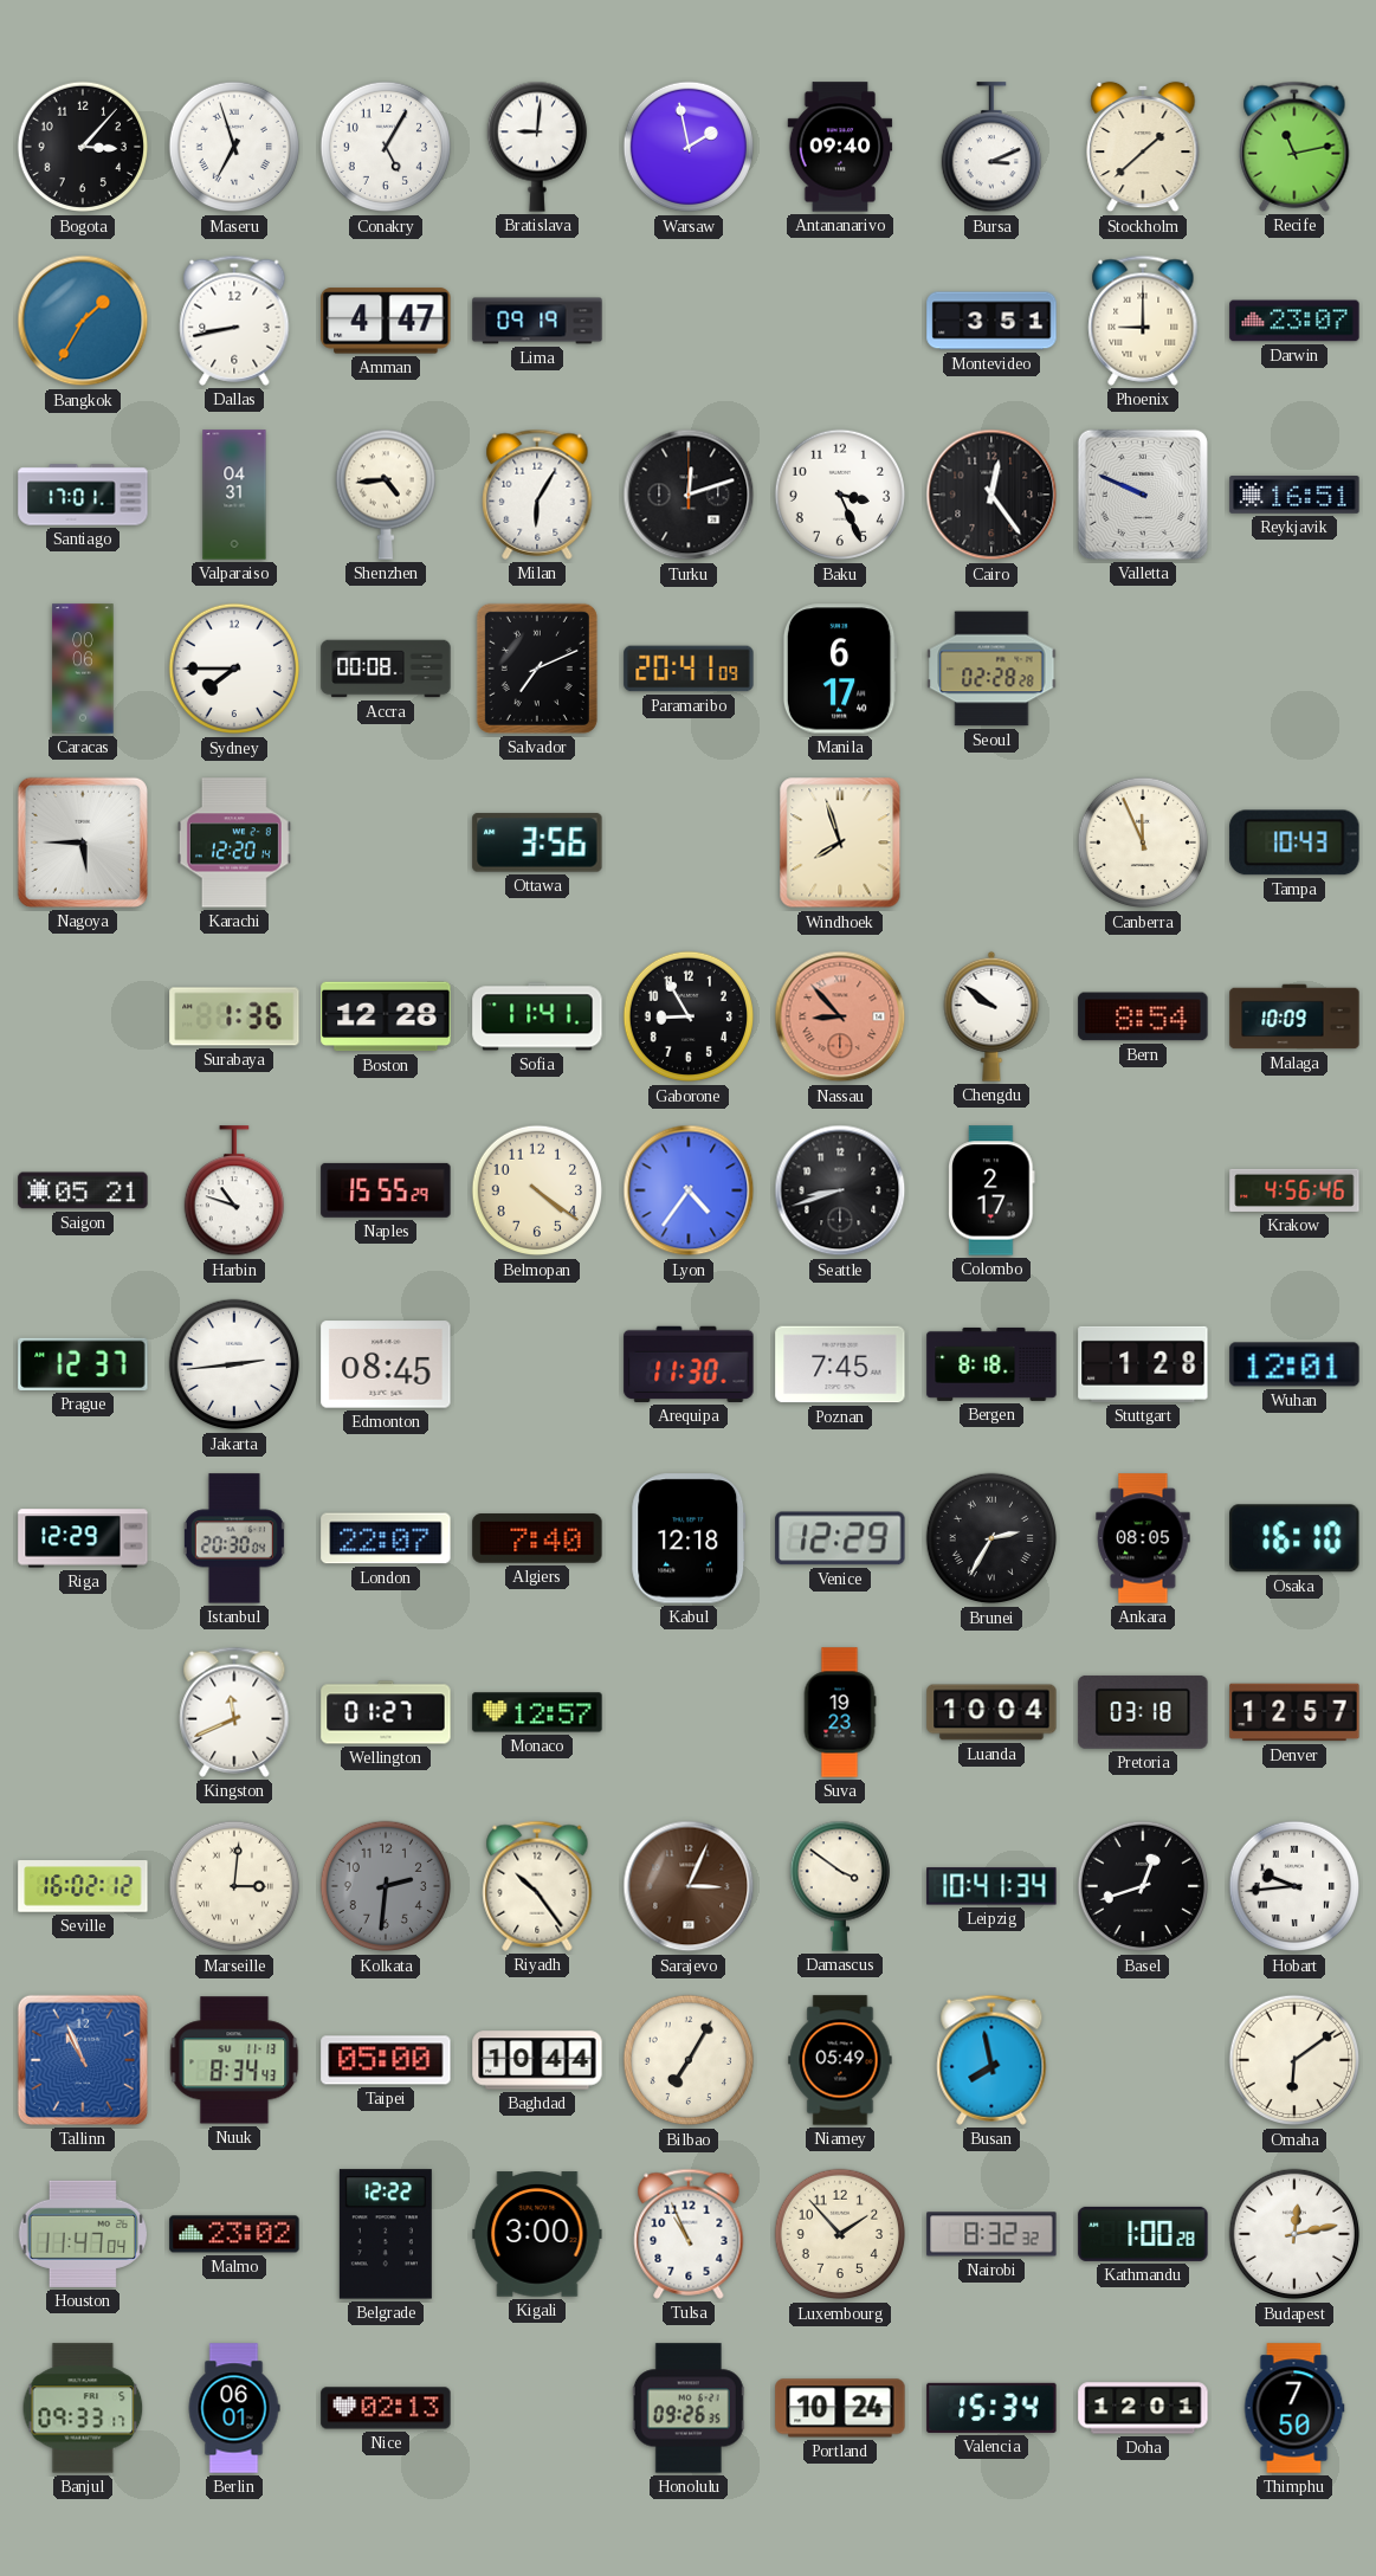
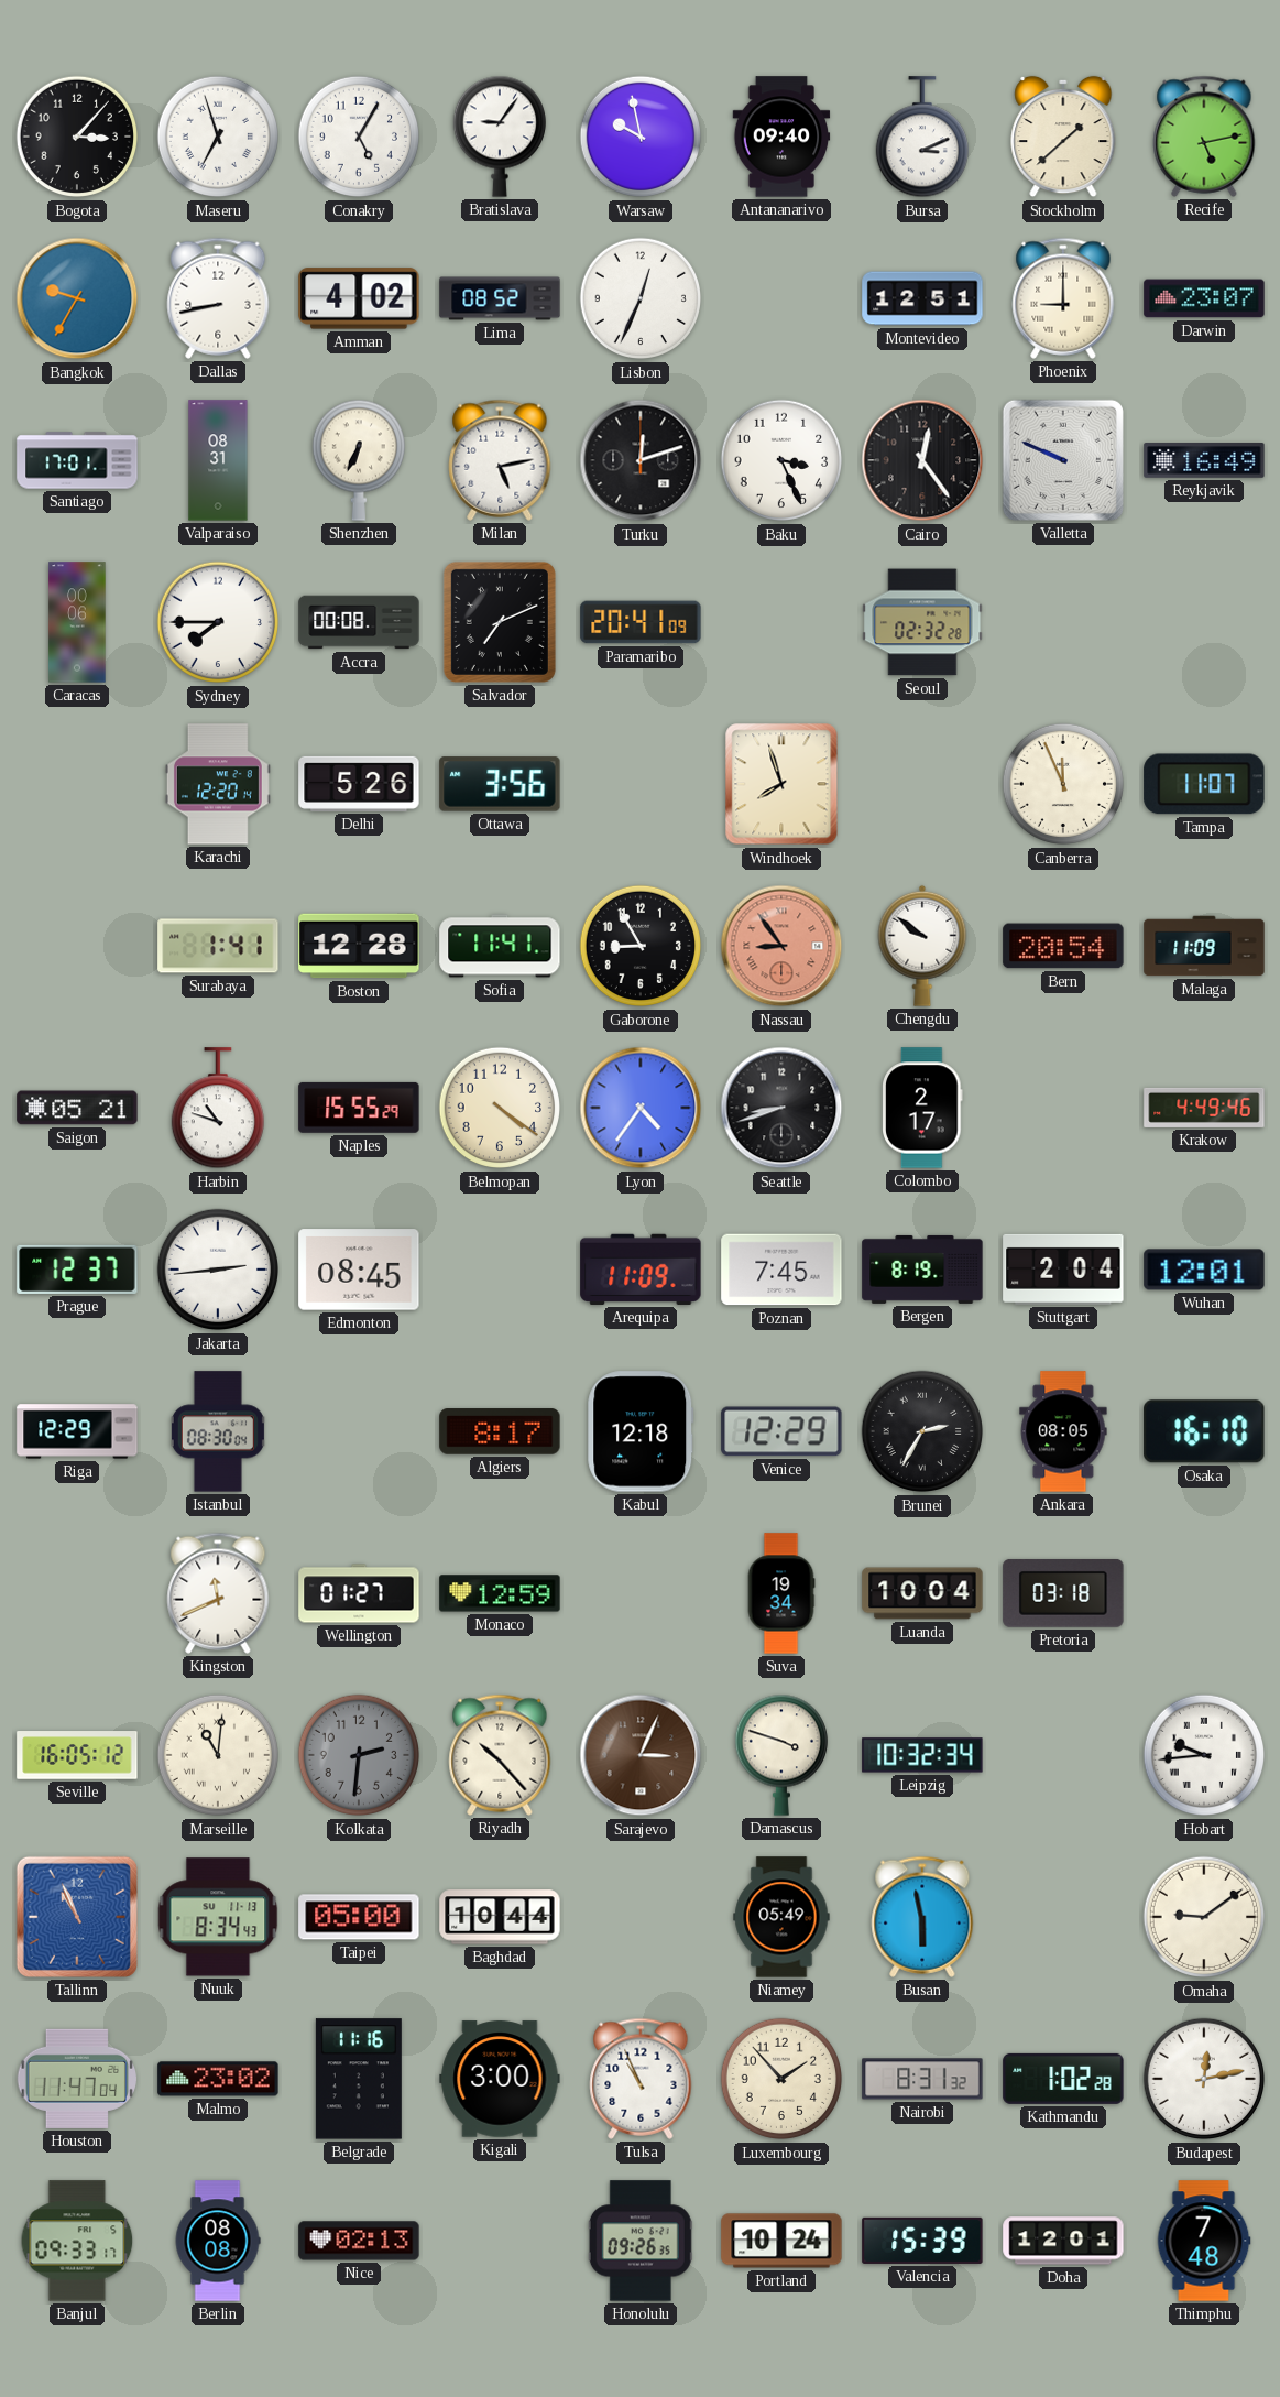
Bratislava: 9:01 -> 9:06 (499, 137)
Warsaw: 1:58 -> 9:58 (641, 137)
Recife: 11:13 -> 5:13 (1204, 137)
Bangkok: 1:35 -> 9:35 (77, 298)
Amman: 4:47 -> 4:02 (359, 298)
Lima: 09:19 -> 08:52 (500, 298)
Lisbon: none -> 12:34 (641, 298)
Montevideo: 3:51 -> 12:51 (922, 298)
Valparaiso: 04:31 -> 08:31 (218, 460)
Shenzhen: 4:44 -> 6:34 (358, 460)
Milan: 6:05 -> 5:13 (500, 460)
Reykjavik: 16:51 -> 16:49 (1204, 461)
Manila: 6:17 -> none (840, 669)
Seoul: 02:28 -> 02:32 (922, 622)
Nagoya: 5:45 -> none (83, 842)
Delhi: none -> 5:26 (359, 784)
Tampa: 10:43 -> 11:07 (1204, 784)
Surabaya: 1:36 -> 1:41 (218, 946)
Nassau: 8:53 -> 8:54 (781, 946)
Bern: 8:54 -> 20:54 (1063, 946)
Malaga: 10:09 -> 11:09 (1204, 946)
Krakow: 4:56 -> 4:49 (1204, 1108)
Arequipa: 11:30 -> 11:09 (641, 1270)
Bergen: 8:18 -> 8:19 (922, 1270)
Stuttgart: 1:28 -> 2:04 (1063, 1270)
Istanbul: 20:30 -> 08:30 (218, 1431)
London: 22:07 -> none (386, 1538)
Algiers: 7:40 -> 8:17 (500, 1431)
Monaco: 12:57 -> 12:59 (500, 1593)
Suva: 19:23 -> 19:34 (781, 1593)
Denver: 12:57 -> none (1294, 1712)
Seville: 16:02 -> 16:05 (77, 1755)
Marseille: 3:01 -> 11:01 (218, 1755)
Riyadh: 10:24 -> 10:23 (500, 1755)
Damascus: 3:51 -> 3:48 (780, 1755)
Leipzig: 10:41 -> 10:32 (922, 1755)
Basel: 12:42 -> none (1143, 1886)
Bilbao: 7:05 -> none (689, 2060)
Busan: 7:58 -> 5:58 (922, 1917)
Omaha: 6:09 -> 9:09 (1204, 1917)
Belgrade: 12:22 -> 11:16 (359, 2079)
Nairobi: 8:32 -> 8:31 (922, 2079)
Kathmandu: 1:00 -> 1:02 (1063, 2079)
Berlin: 06:01 -> 08:08 (218, 2241)
Valencia: 15:34 -> 15:39 (922, 2241)
Thimphu: 7:50 -> 7:48 (1204, 2241)
